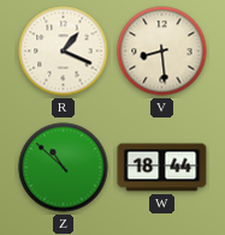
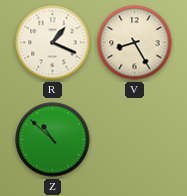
V: 8:29 -> 8:25 (135, 43)
W: 18:44 -> none (162, 168)
